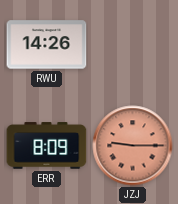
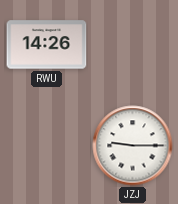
ERR: 8:09 -> none (47, 146)
JZJ dial: salmon -> white (133, 146)
